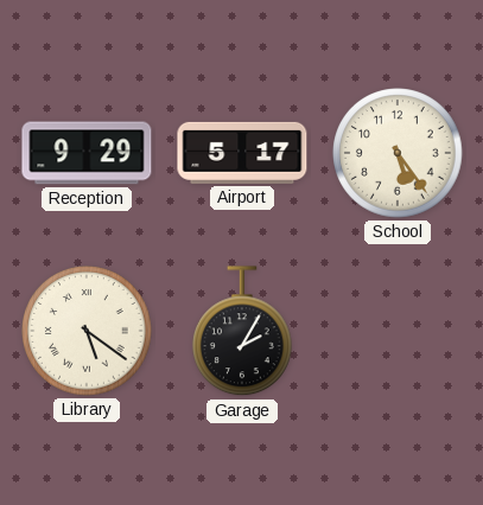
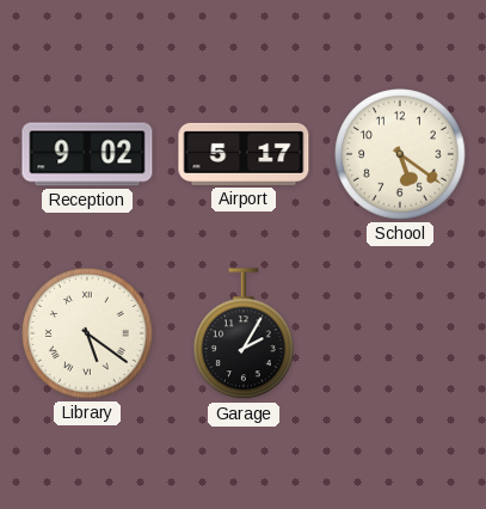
Reception: 9:29 -> 9:02 (87, 154)
School: 5:24 -> 5:21 (400, 154)
